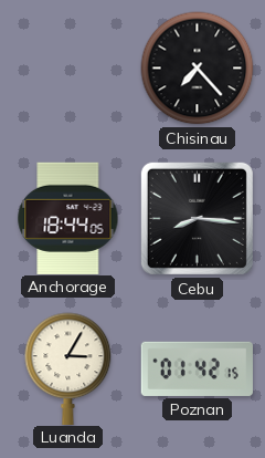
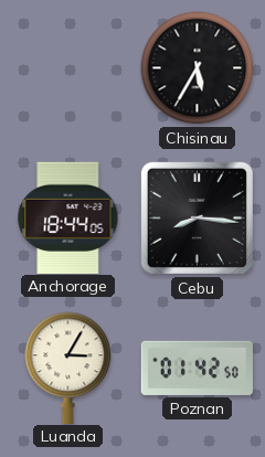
Chisinau: 7:23 -> 5:35 (198, 68)
Poznan: 01:42:15 -> 01:42:50 (197, 368)
